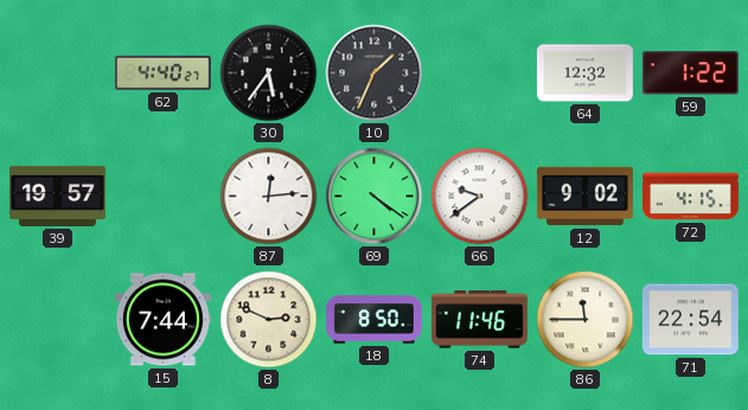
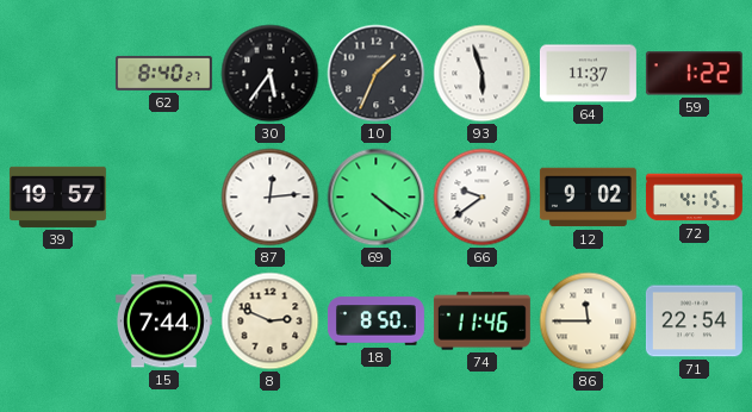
62: 4:40 -> 8:40 (163, 73)
93: none -> 5:57 (483, 74)
64: 12:32 -> 11:37 (588, 74)
